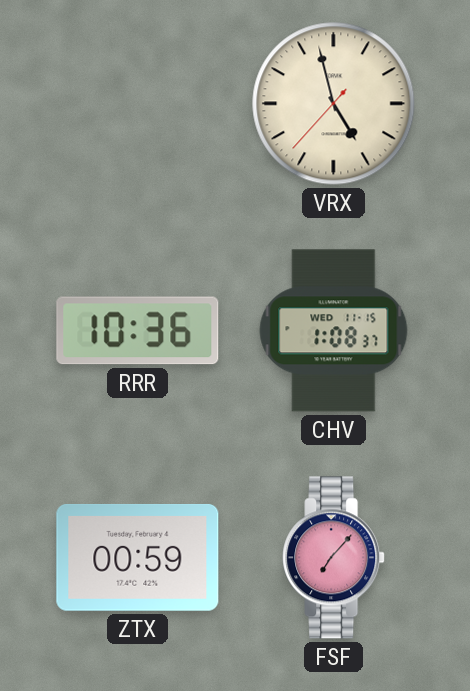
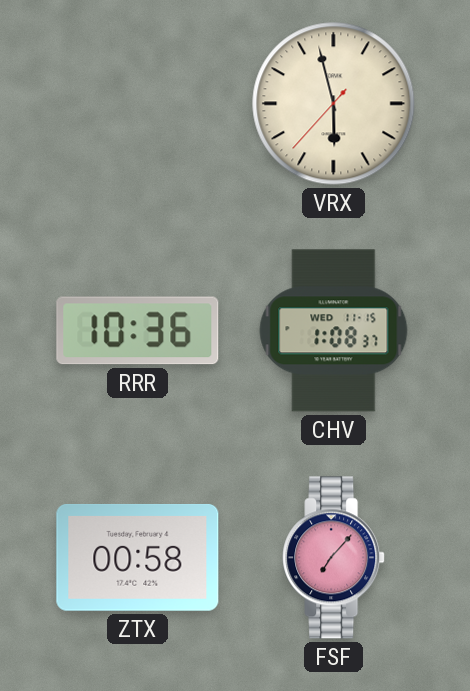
VRX: 4:57 -> 5:57 (334, 104)
ZTX: 00:59 -> 00:58 (138, 557)
